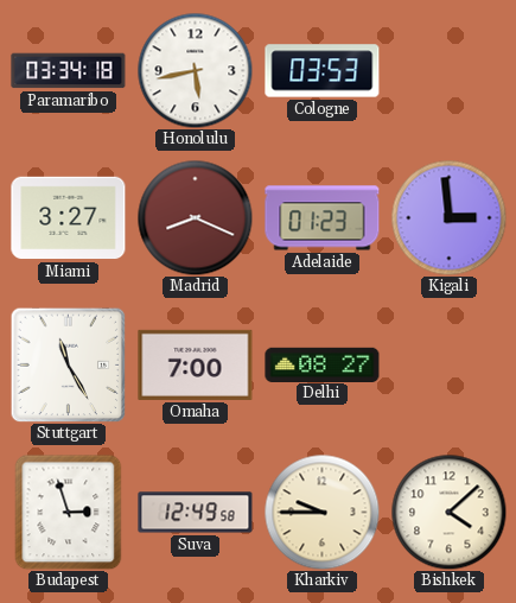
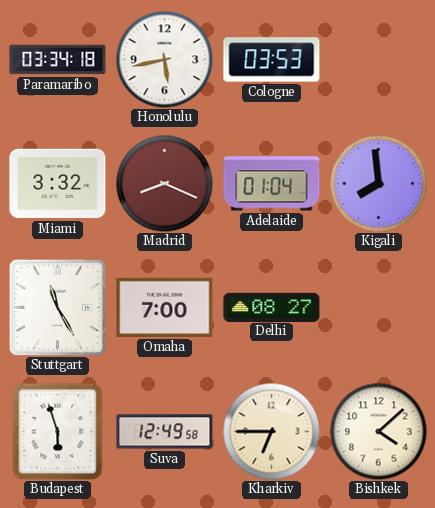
Miami: 3:27 -> 3:32 (58, 184)
Adelaide: 01:23 -> 01:04 (272, 184)
Kigali: 2:59 -> 7:59 (378, 183)
Budapest: 2:57 -> 5:57 (58, 431)
Kharkiv: 9:45 -> 6:45 (271, 431)
